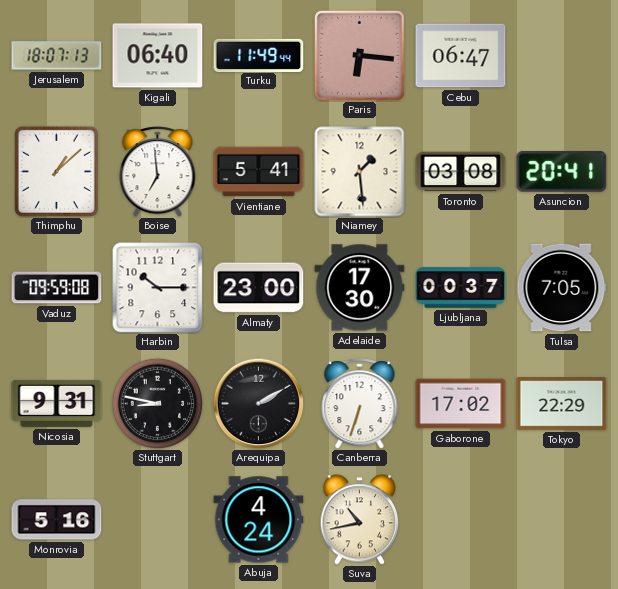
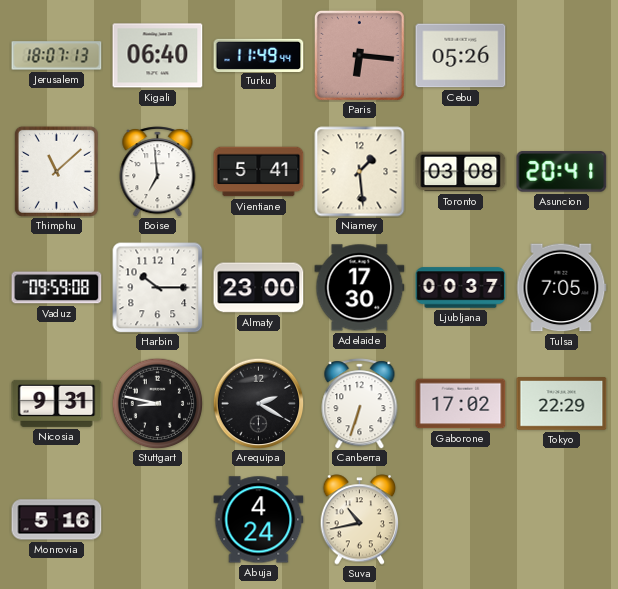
Cebu: 06:47 -> 05:26 (461, 56)
Thimphu: 1:08 -> 11:08 (56, 171)
Arequipa: 2:10 -> 2:20 (258, 403)
